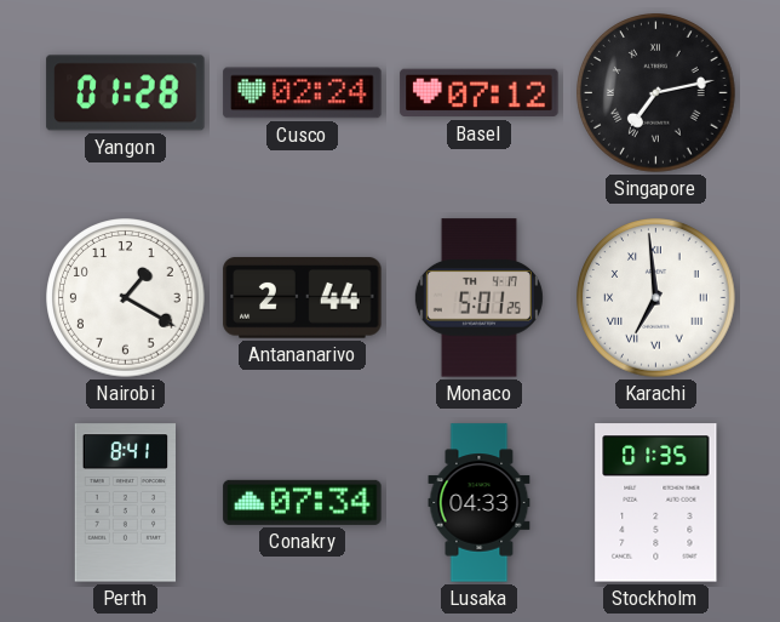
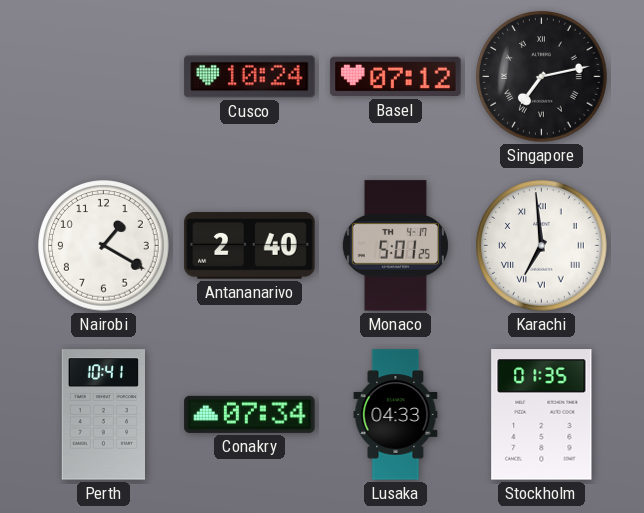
Yangon: 01:28 -> none (126, 93)
Cusco: 02:24 -> 10:24 (250, 77)
Antananarivo: 2:44 -> 2:40 (250, 246)
Perth: 8:41 -> 10:41 (103, 415)
